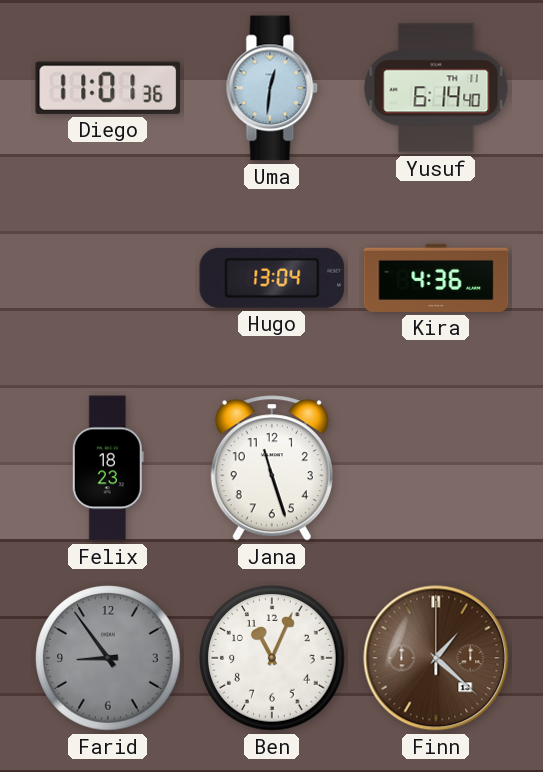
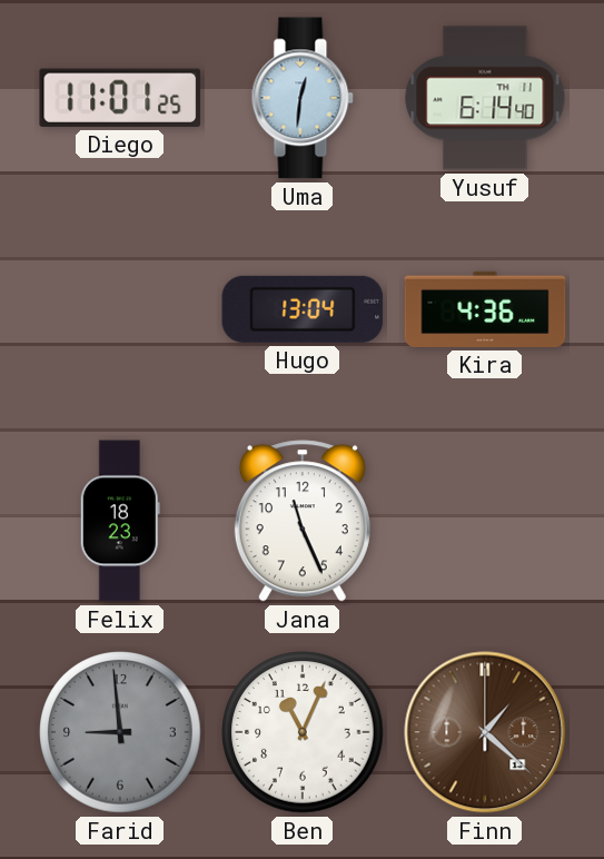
Diego: 11:01:36 -> 11:01:25 (120, 98)
Jana: 11:27 -> 11:26 (303, 521)
Farid: 8:54 -> 8:59 (120, 732)
